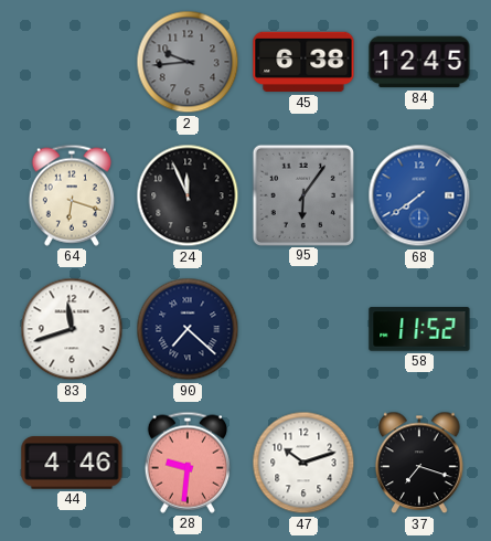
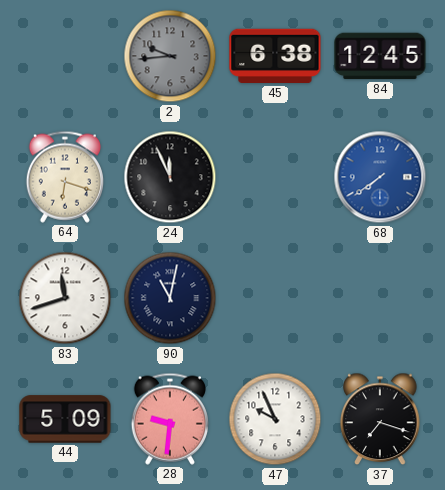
95: 6:06 -> none (302, 194)
90: 7:22 -> 11:02 (170, 298)
58: 11:52 -> none (419, 329)
44: 4:46 -> 5:09 (65, 419)
47: 10:12 -> 9:56 (275, 419)
